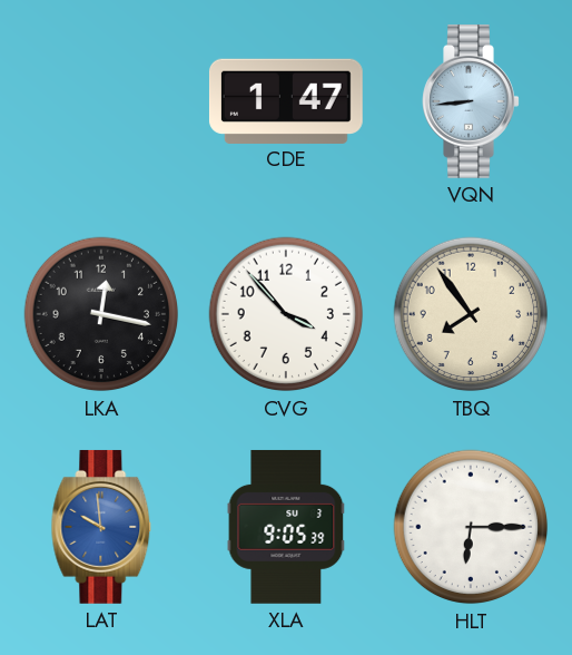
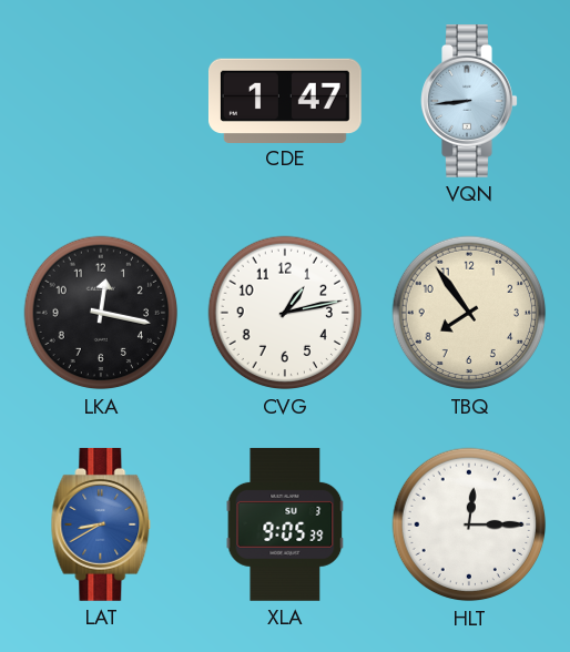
CVG: 3:53 -> 1:13 (285, 313)
LAT: 9:59 -> 8:40 (101, 524)
HLT: 6:15 -> 12:15 (469, 524)
